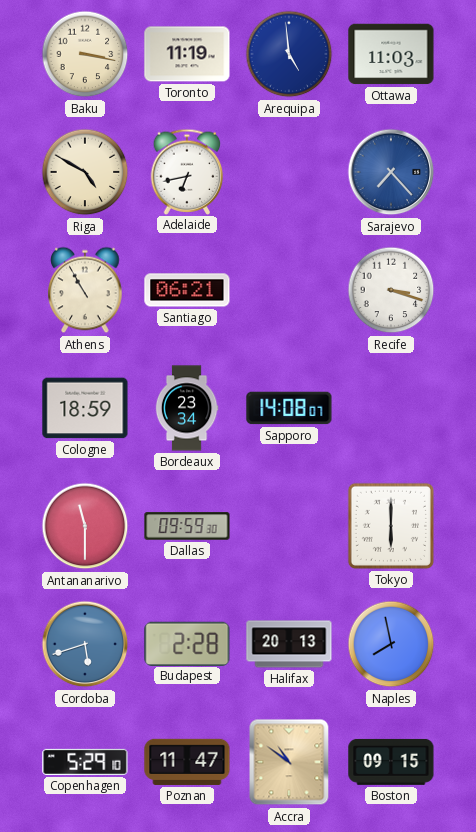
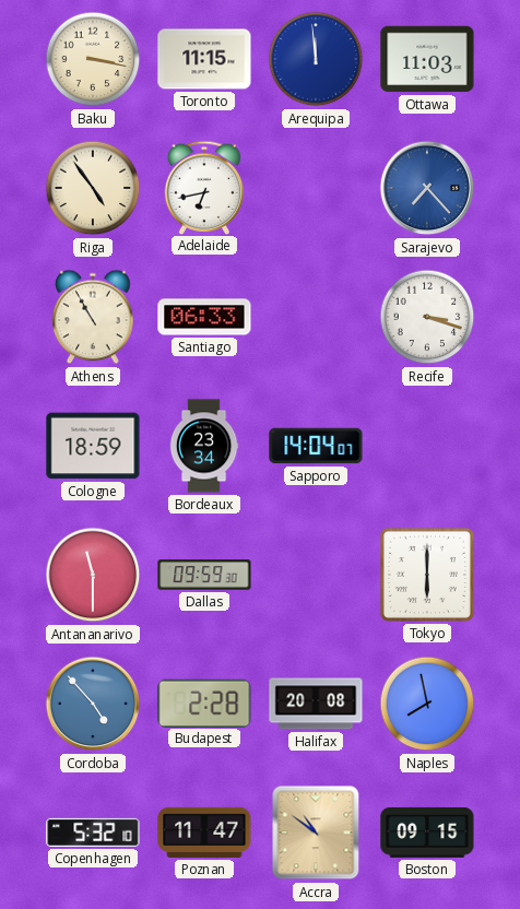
Toronto: 11:19 -> 11:15 (204, 59)
Arequipa: 4:59 -> 11:59 (316, 59)
Riga: 4:50 -> 4:54 (93, 188)
Santiago: 06:21 -> 06:33 (204, 317)
Sapporo: 14:08 -> 14:04 (316, 446)
Cordoba: 5:42 -> 4:53 (93, 704)
Halifax: 20:13 -> 20:08 (316, 704)
Copenhagen: 5:29 -> 5:32 (93, 833)
